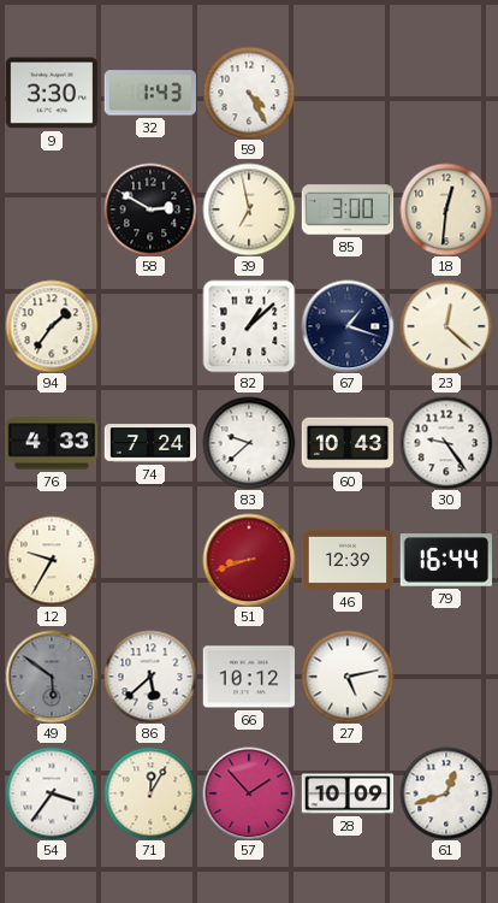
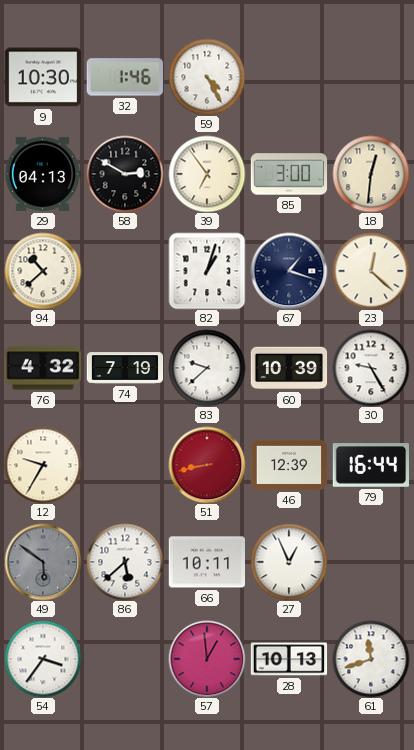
9: 3:30 -> 10:30 (42, 77)
32: 1:43 -> 1:46 (124, 77)
29: none -> 04:13 (42, 174)
39: 6:58 -> 6:54 (207, 174)
94: 1:36 -> 10:38 (43, 271)
82: 1:08 -> 1:03 (207, 271)
76: 4:33 -> 4:32 (43, 368)
74: 7:24 -> 7:19 (125, 368)
60: 10:43 -> 10:39 (289, 368)
30: 9:24 -> 9:25 (371, 368)
51: 8:42 -> 8:43 (207, 465)
66: 10:12 -> 10:11 (206, 562)
27: 5:13 -> 12:56 (289, 562)
71: 12:05 -> none (150, 793)
57: 1:53 -> 12:59 (207, 659)
28: 10:09 -> 10:13 (289, 659)
61: 12:42 -> 11:42 (371, 659)
